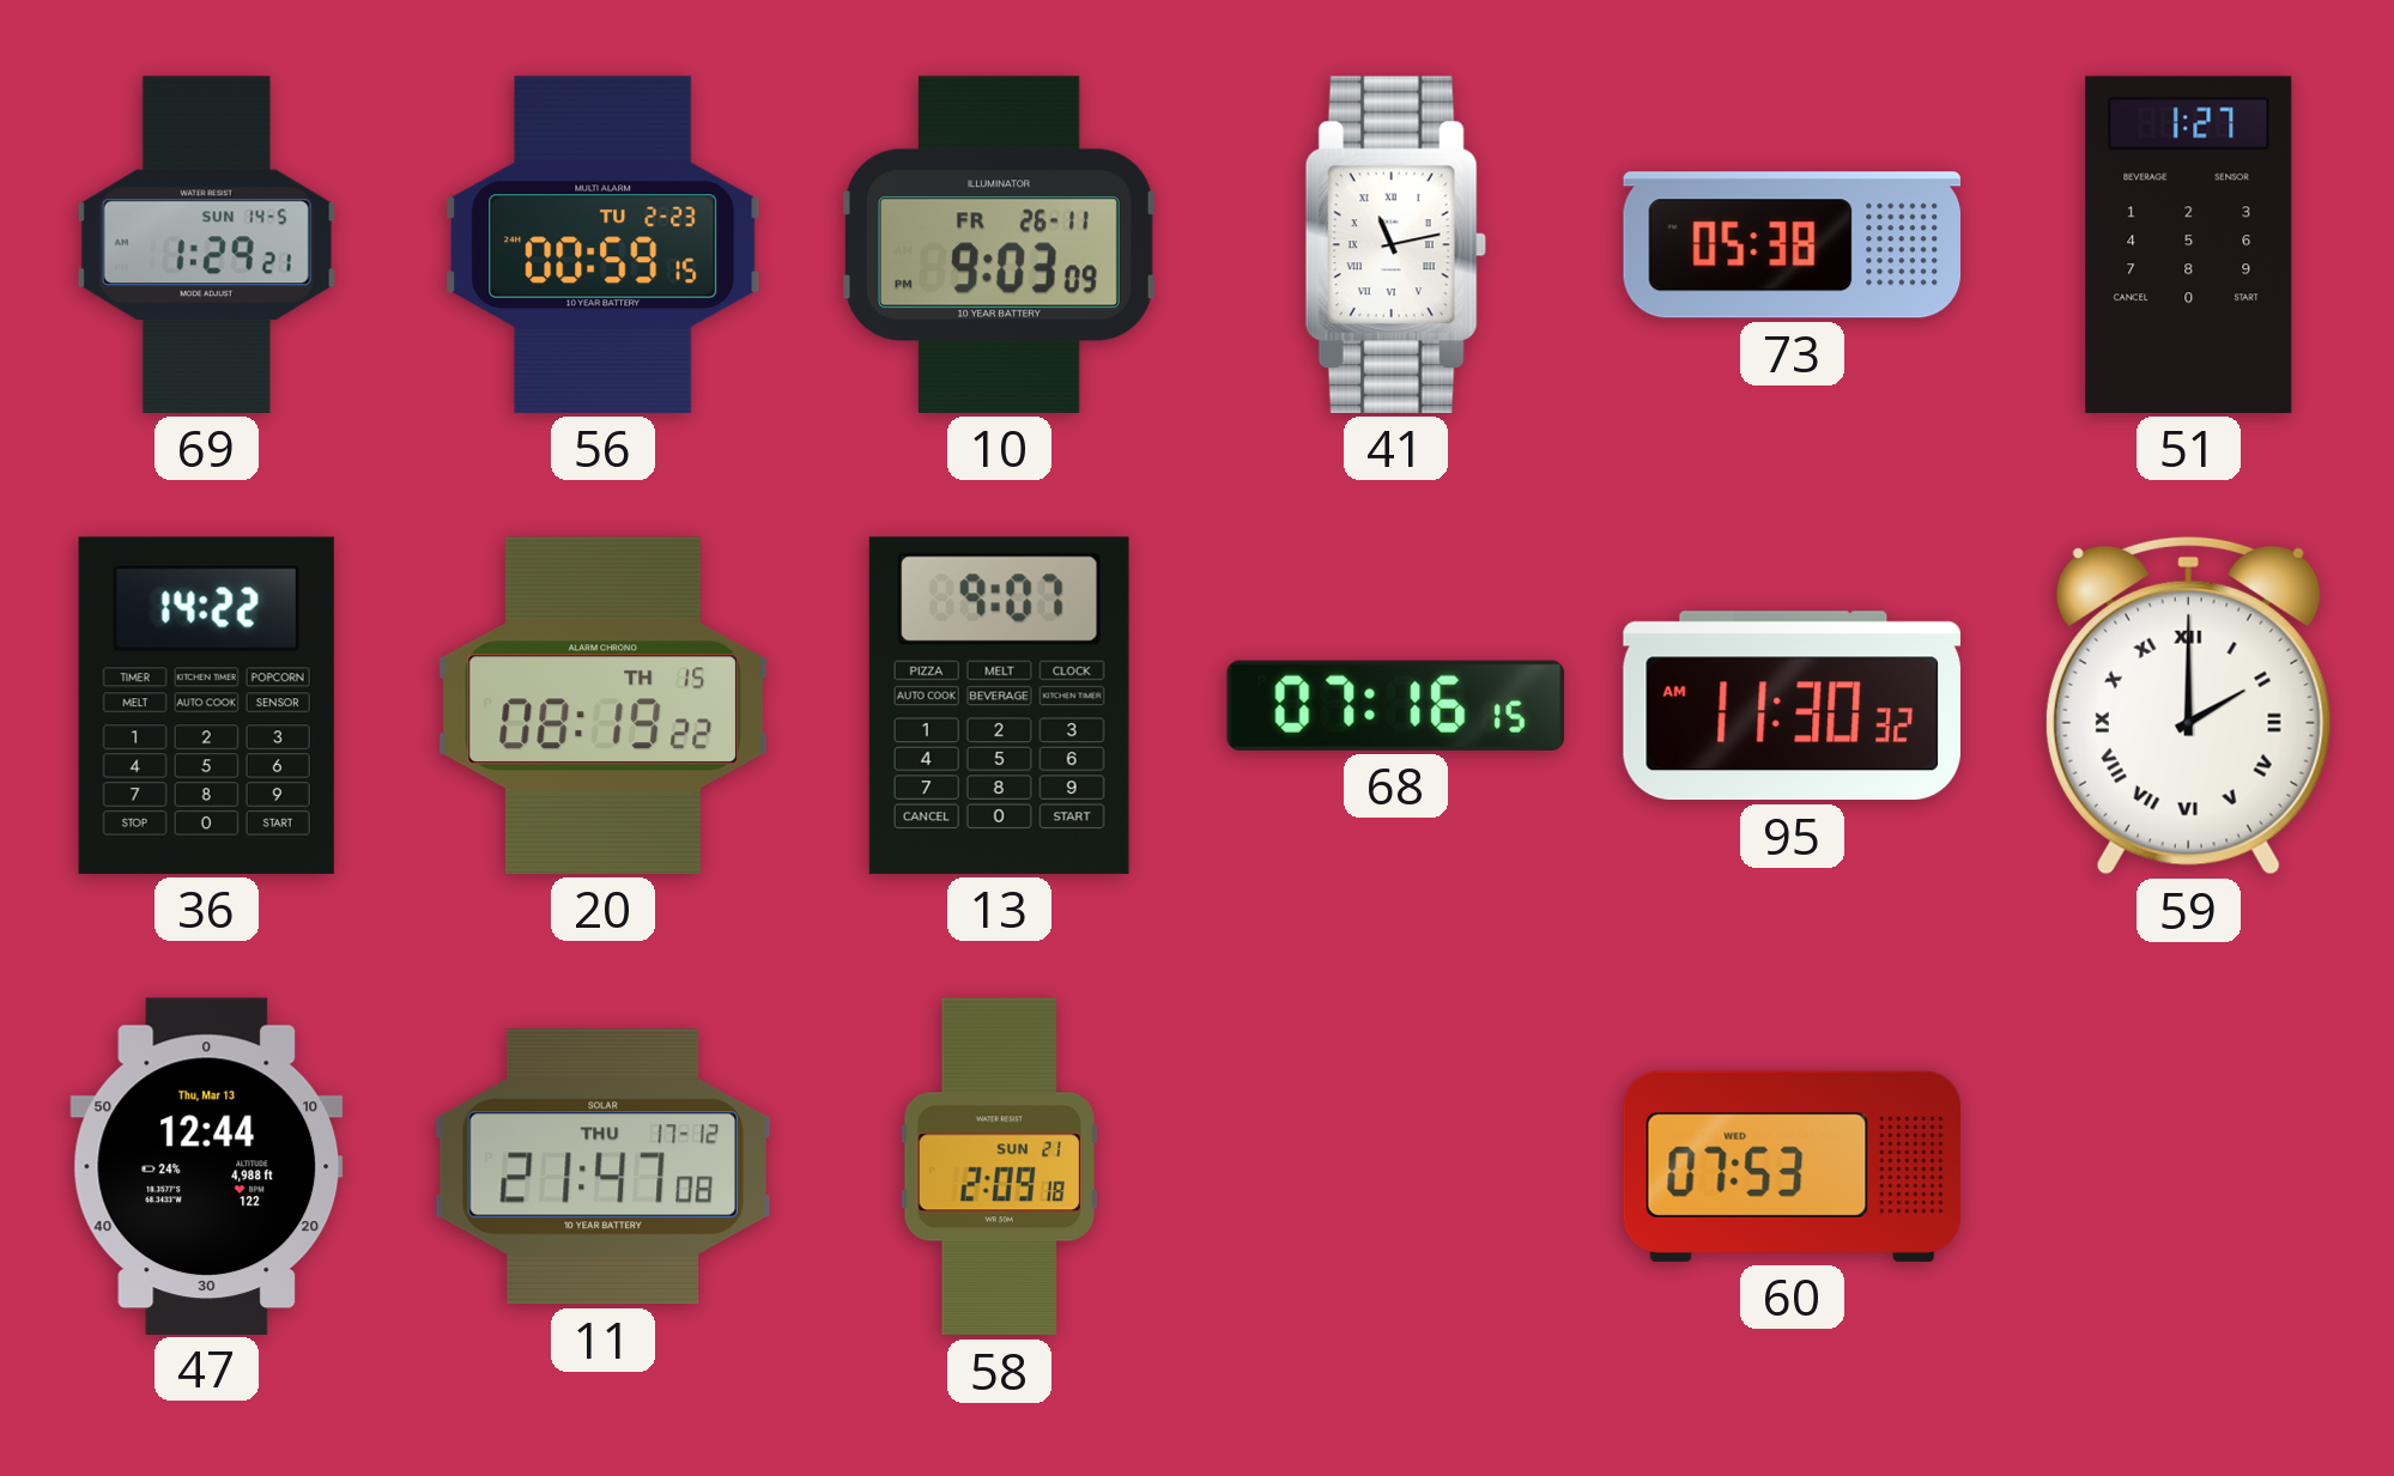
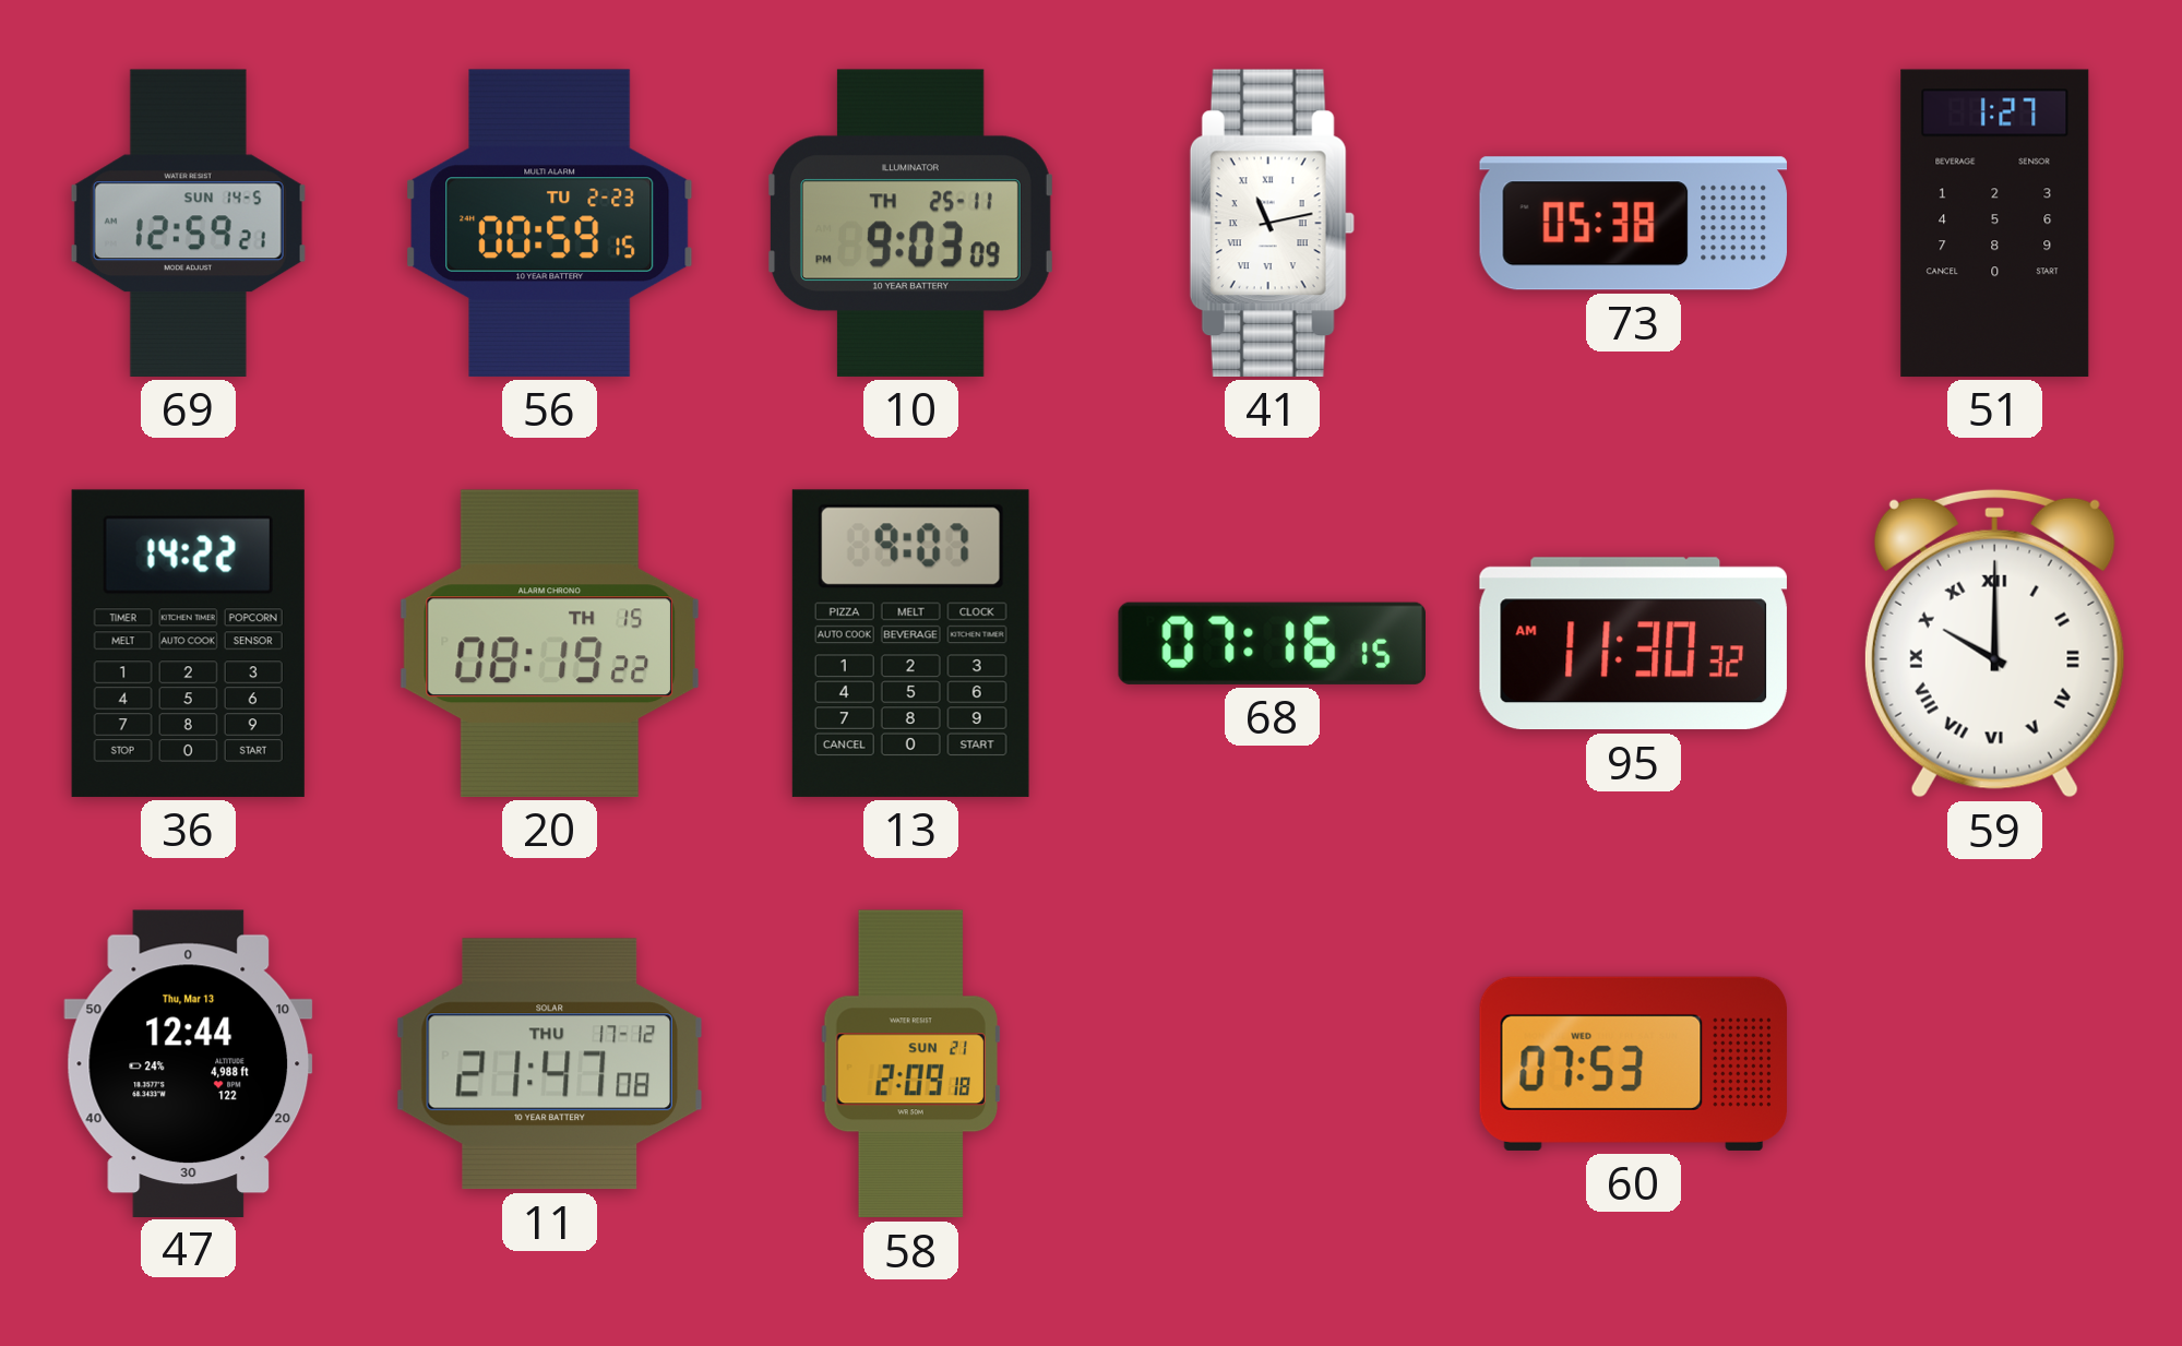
69: 1:29 -> 12:59 (188, 223)
10 date: FR 26-11 -> TH 25-11 (911, 223)
59: 2:00 -> 10:00 (1994, 643)
